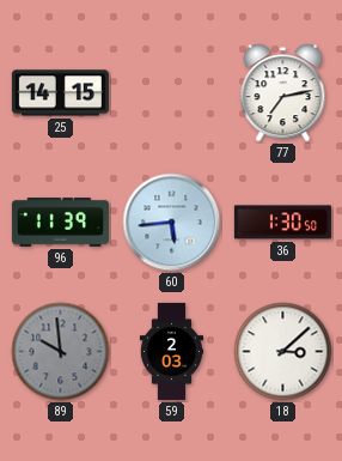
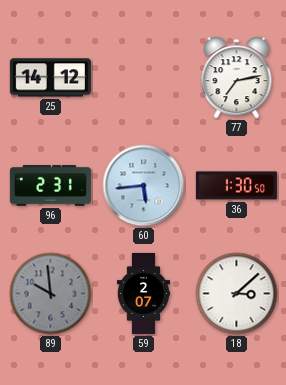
25: 14:15 -> 14:12 (50, 78)
96: 11:39 -> 2:31 (50, 186)
59: 2:03 -> 2:07 (143, 293)
